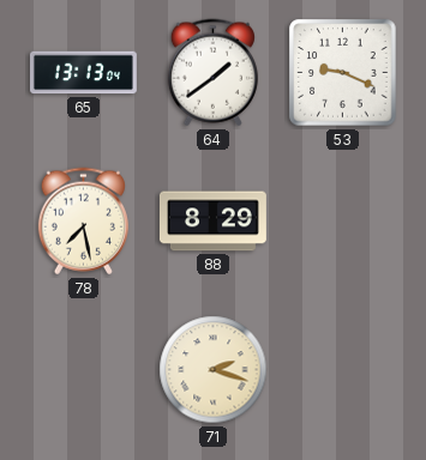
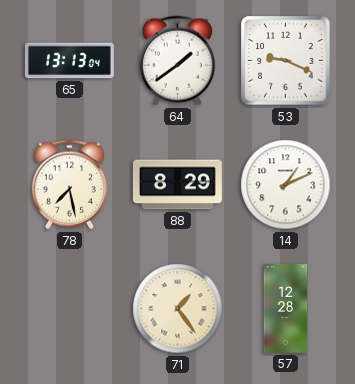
14: none -> 1:11 (286, 185)
71: 2:18 -> 1:24 (178, 309)
57: none -> 12:28 (286, 308)
